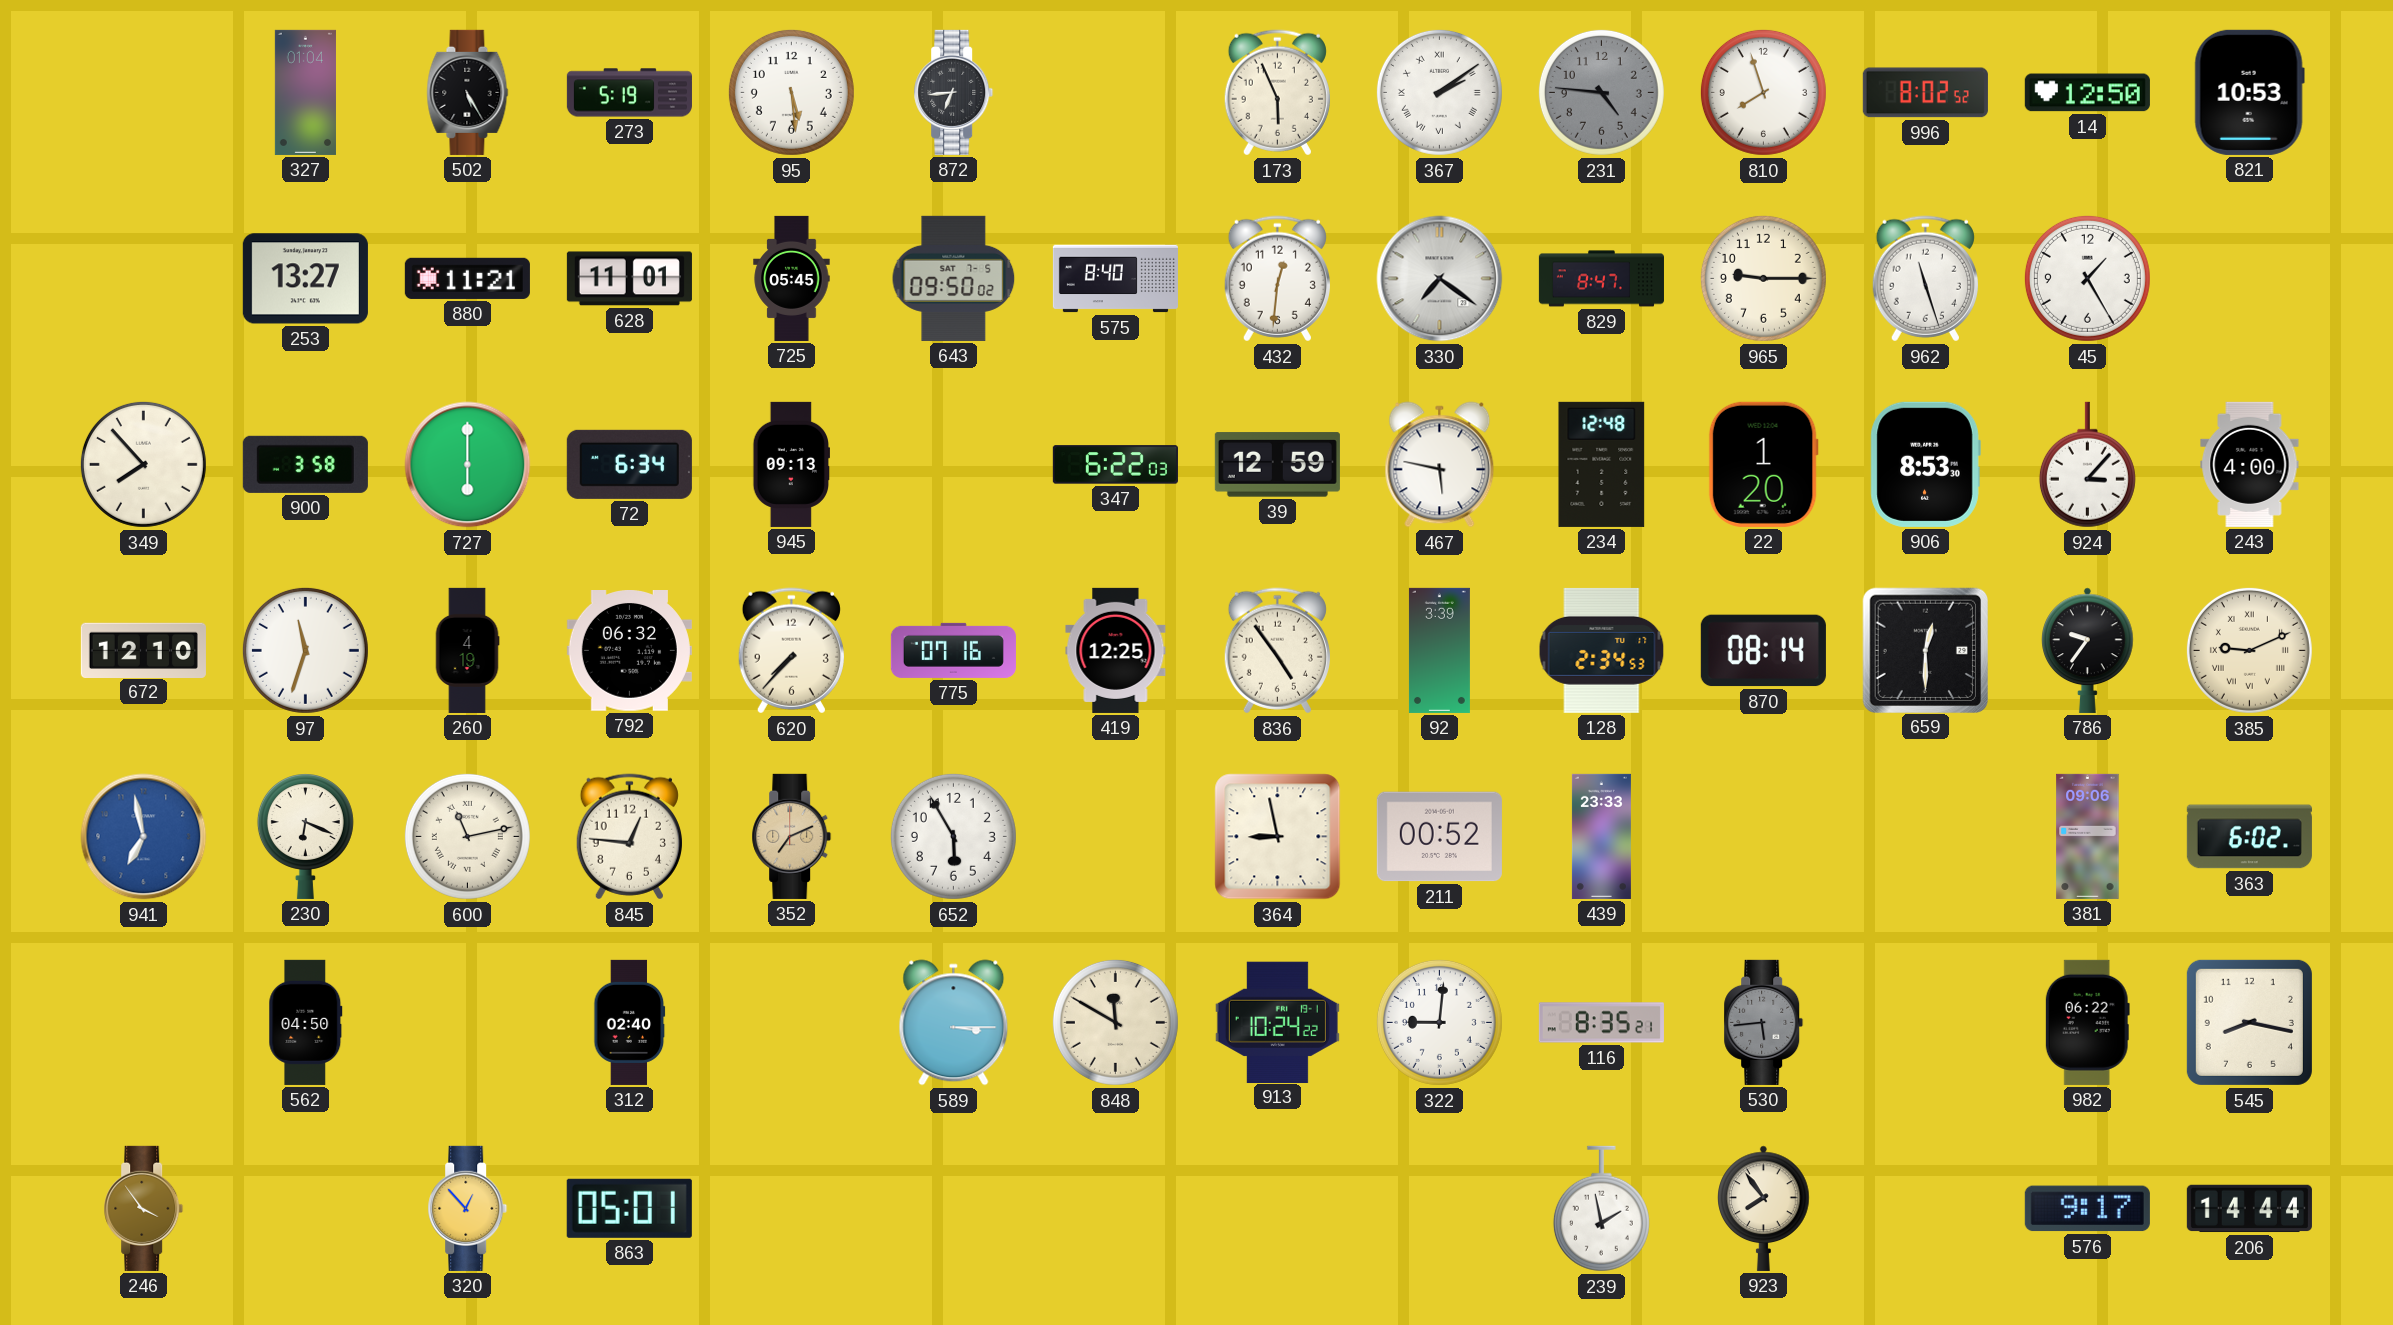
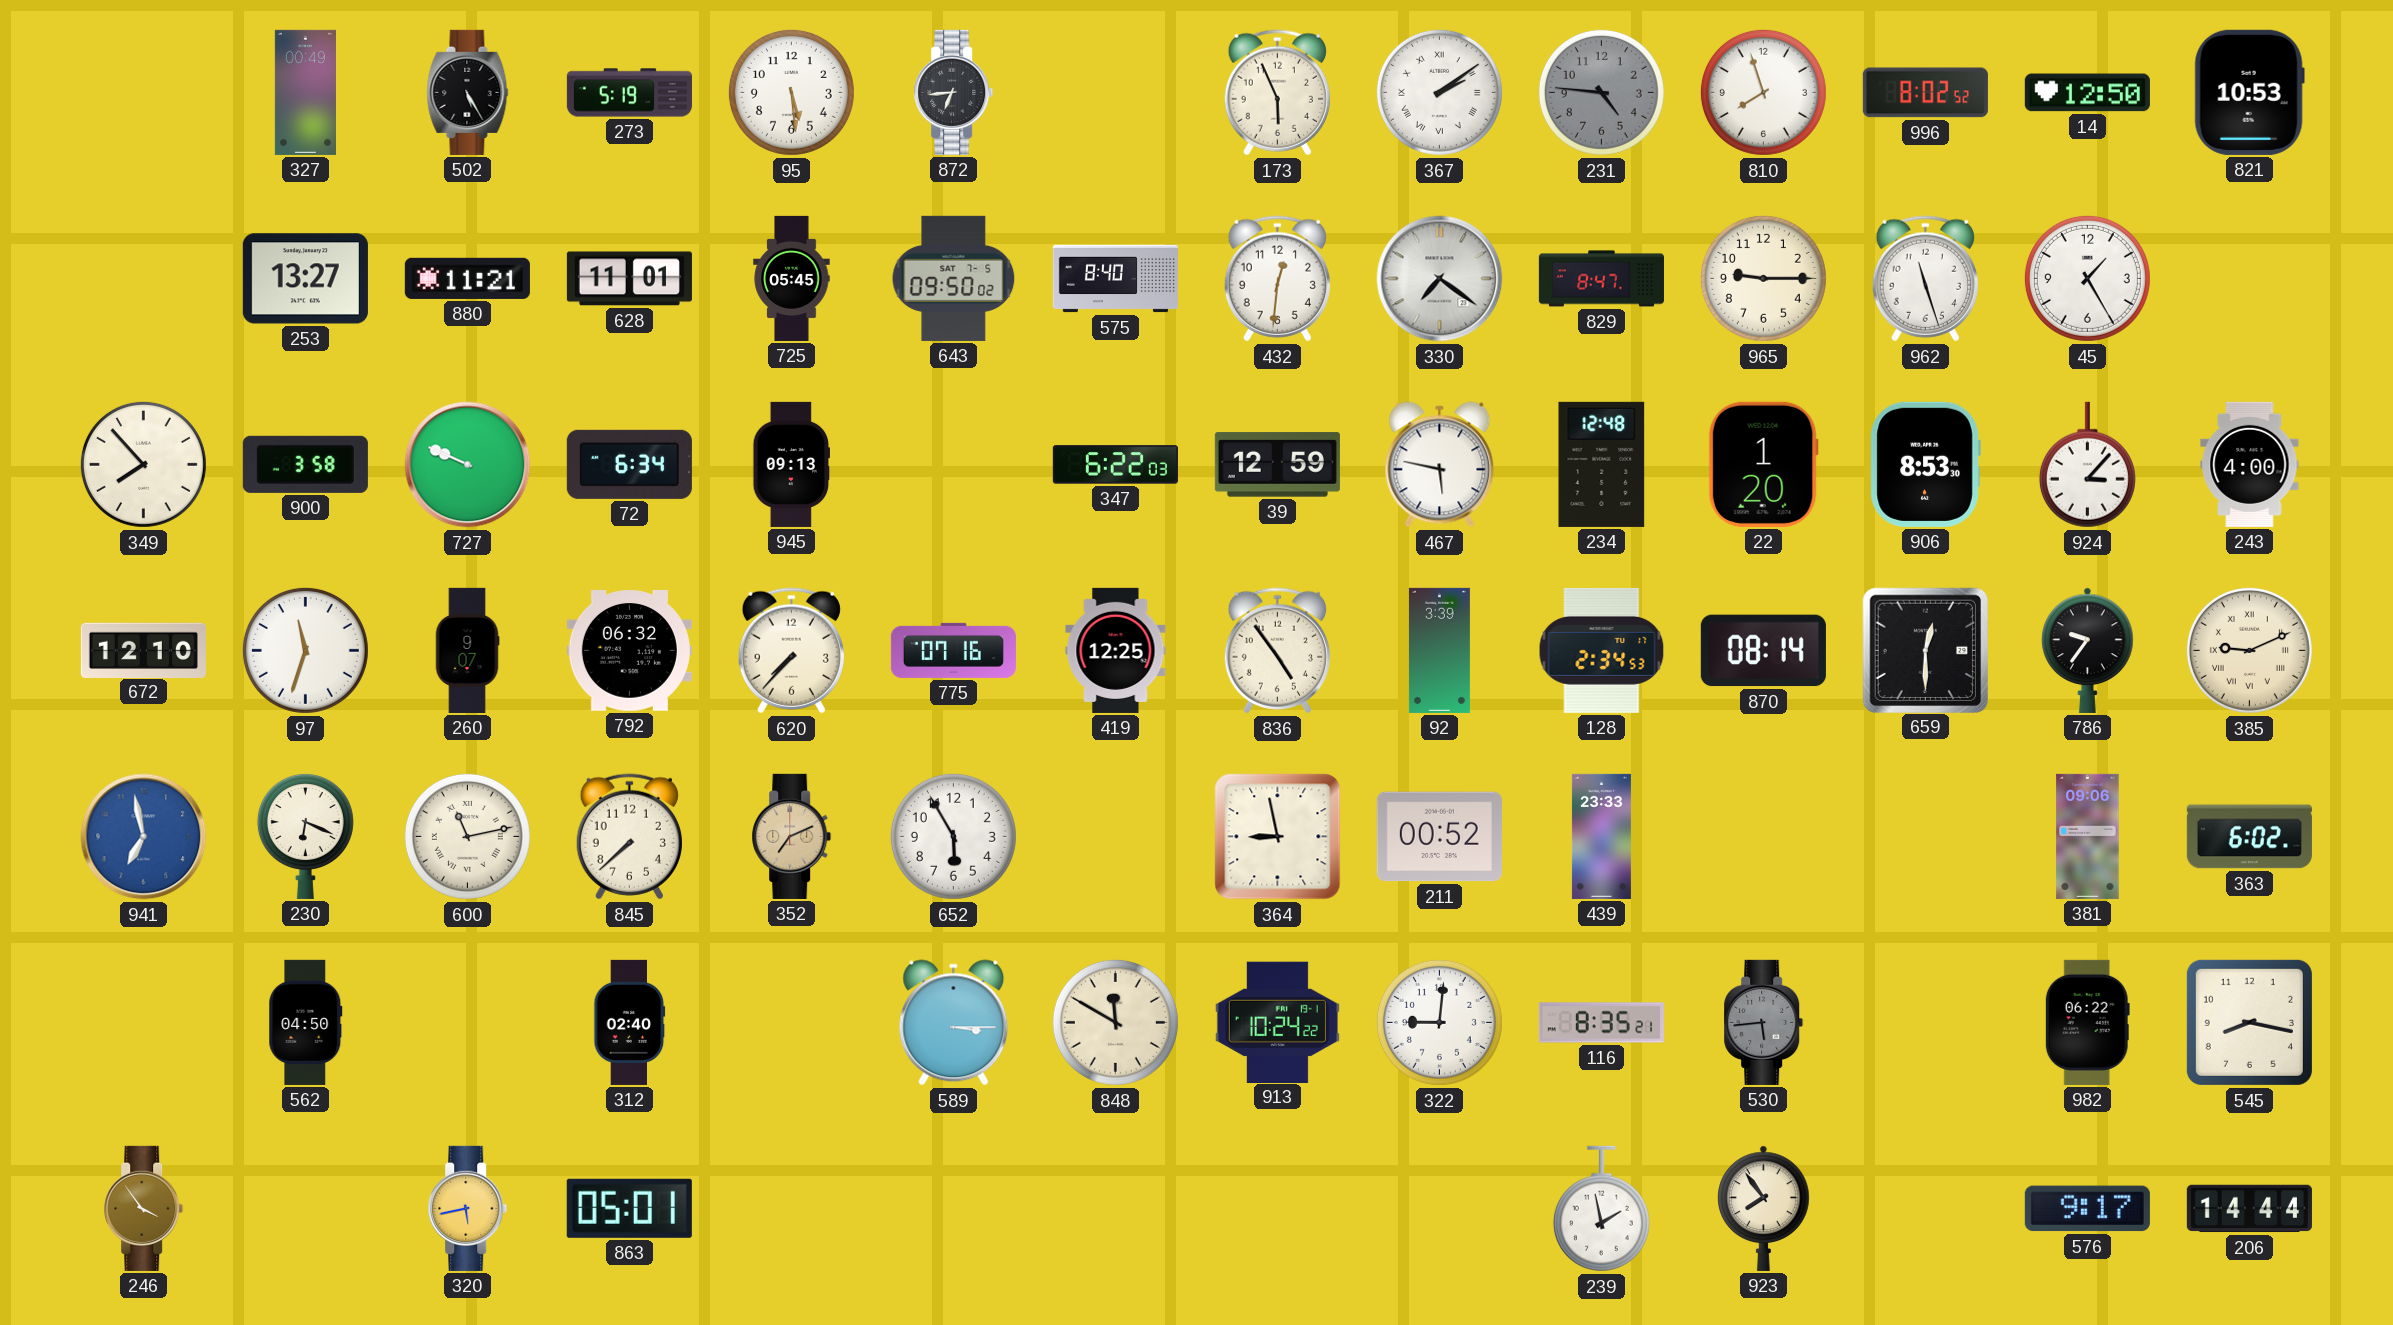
327: 01:04 -> 00:49 (305, 92)
727: 6:00 -> 9:49 (468, 465)
260: 4:19 -> 9:07 (467, 650)
845: 12:46 -> 7:38 (629, 837)
320: 12:53 -> 5:43 (468, 1208)
